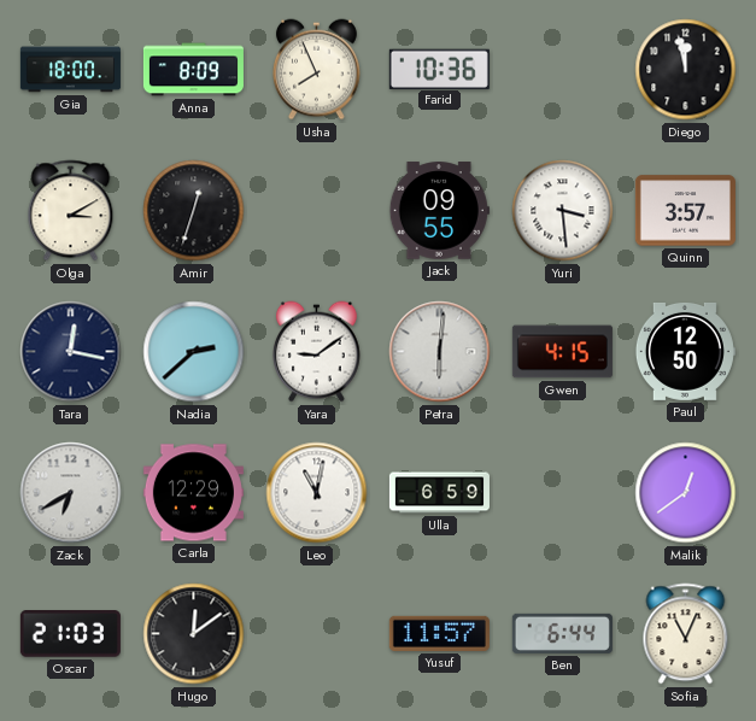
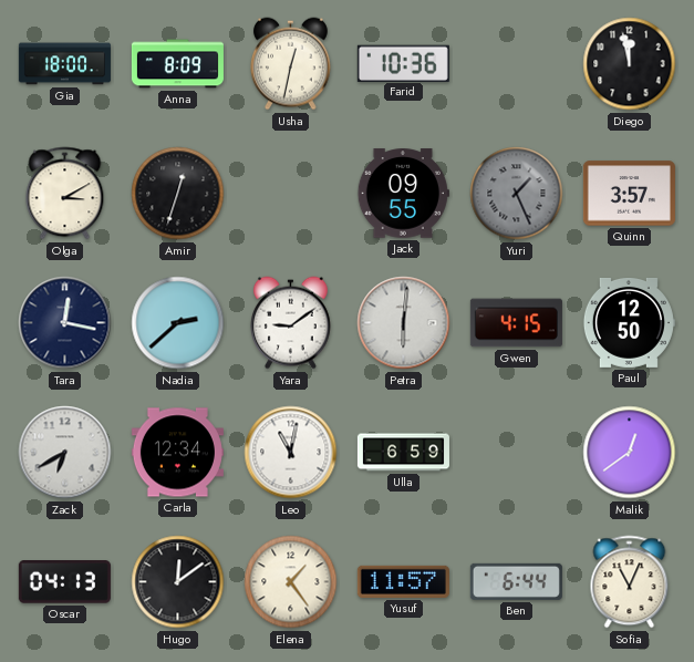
Usha: 7:56 -> 12:32 (290, 64)
Yuri: 3:29 -> 1:26 (517, 194)
Yuri dial: white -> grey (517, 194)
Carla: 12:29 -> 12:34 (177, 453)
Oscar: 21:03 -> 04:13 (64, 582)
Elena: none -> 1:24 (291, 582)
